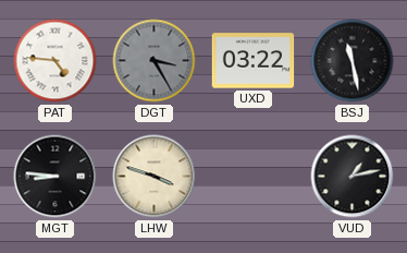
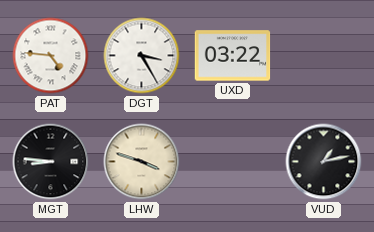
DGT dial: grey -> white (142, 56)
BSJ: 11:28 -> none (353, 61)
